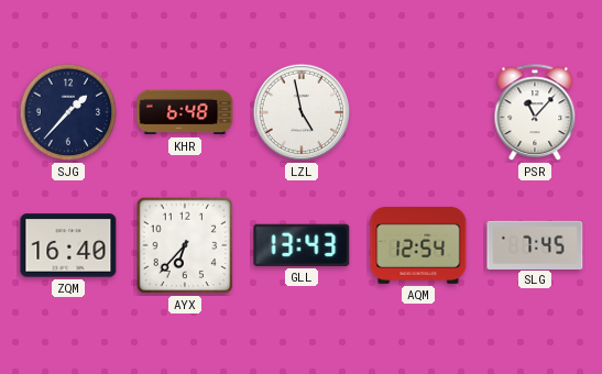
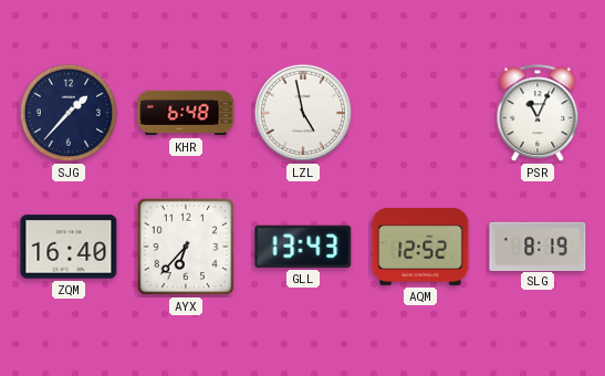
PSR: 11:07 -> 11:04 (538, 114)
AQM: 12:54 -> 12:52 (420, 247)
SLG: 7:45 -> 8:19 (538, 246)
